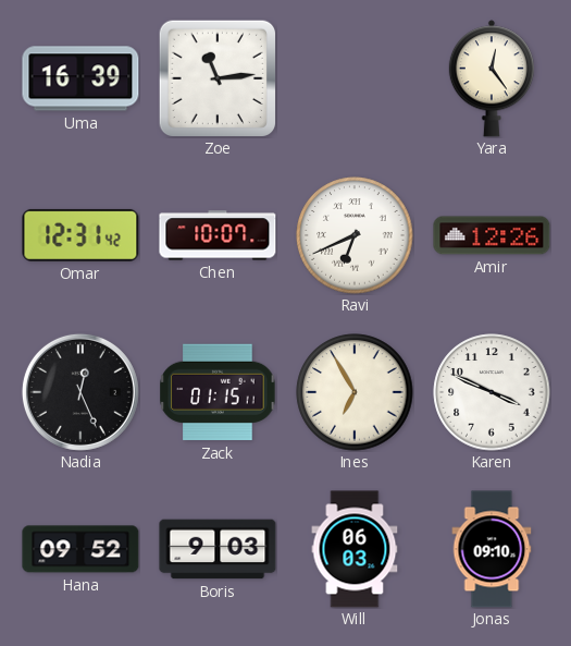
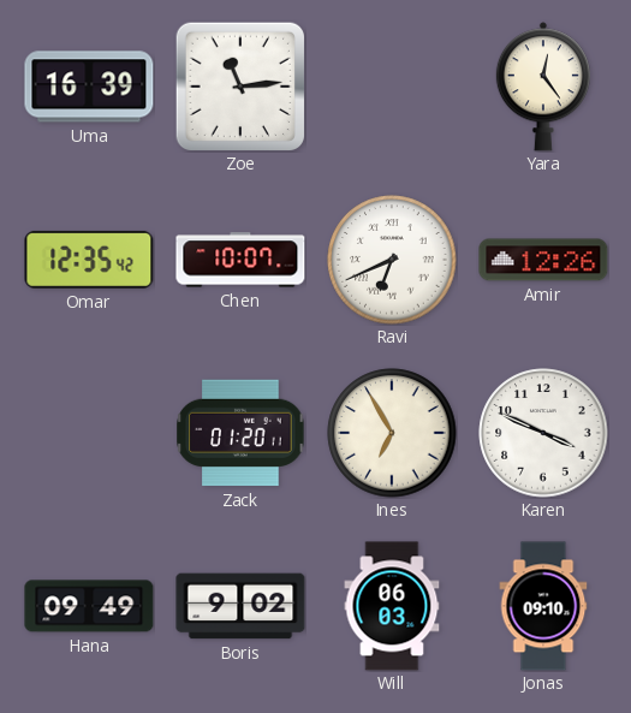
Omar: 12:31 -> 12:35 (89, 260)
Nadia: 12:26 -> none (80, 392)
Zack: 01:15 -> 01:20 (240, 433)
Hana: 09:52 -> 09:49 (89, 606)
Boris: 9:03 -> 9:02 (240, 606)
